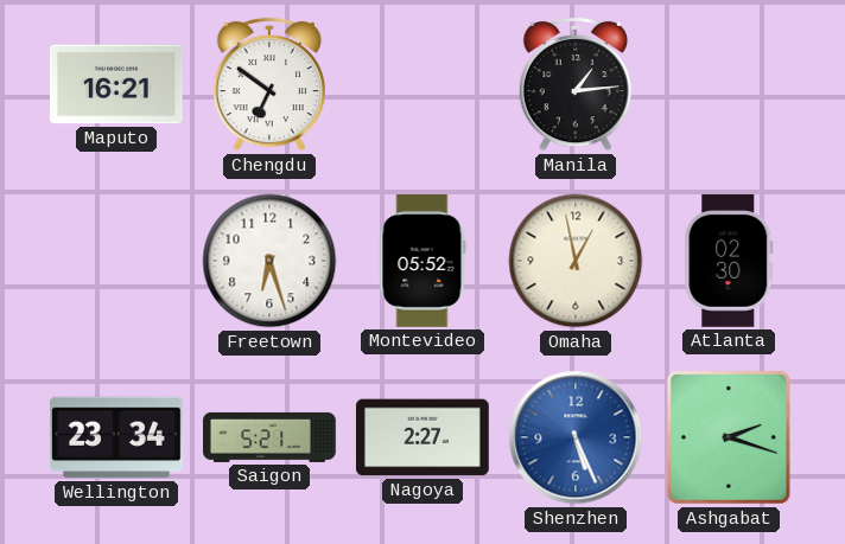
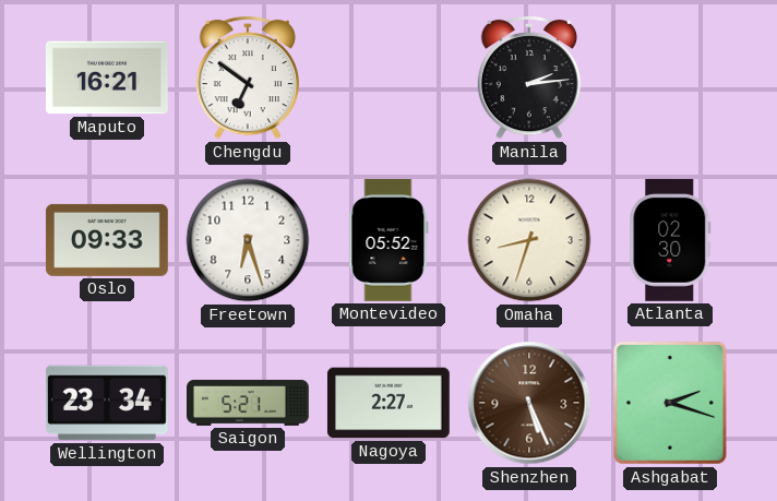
Manila: 1:14 -> 2:14 (528, 77)
Oslo: none -> 09:33 (107, 240)
Omaha: 12:58 -> 8:33 (529, 240)
Shenzhen dial: blue -> brown (529, 403)
